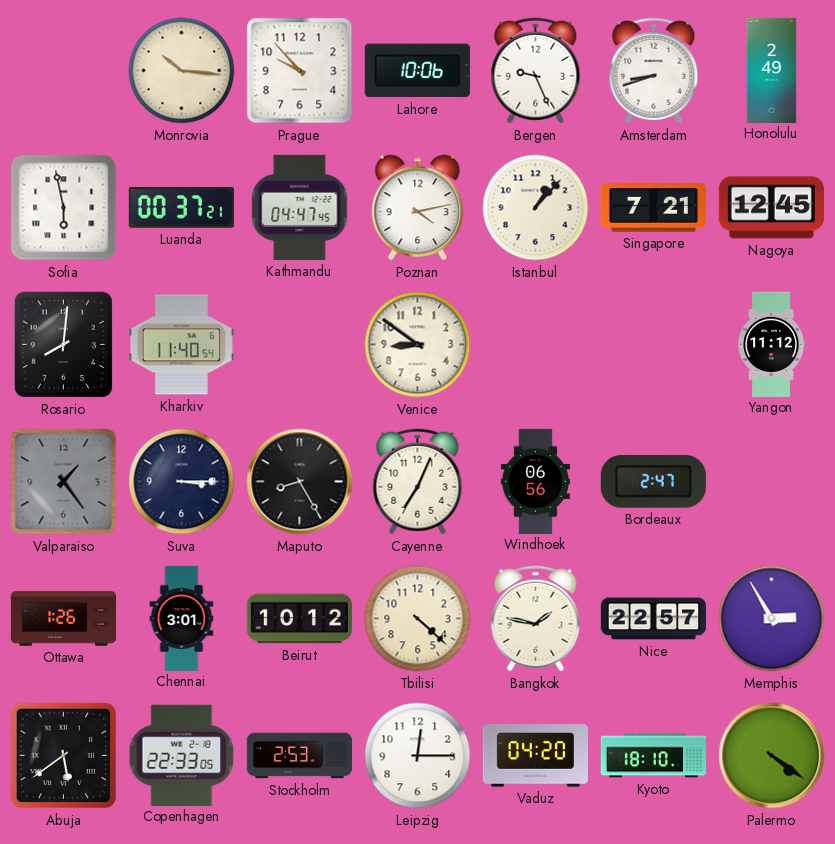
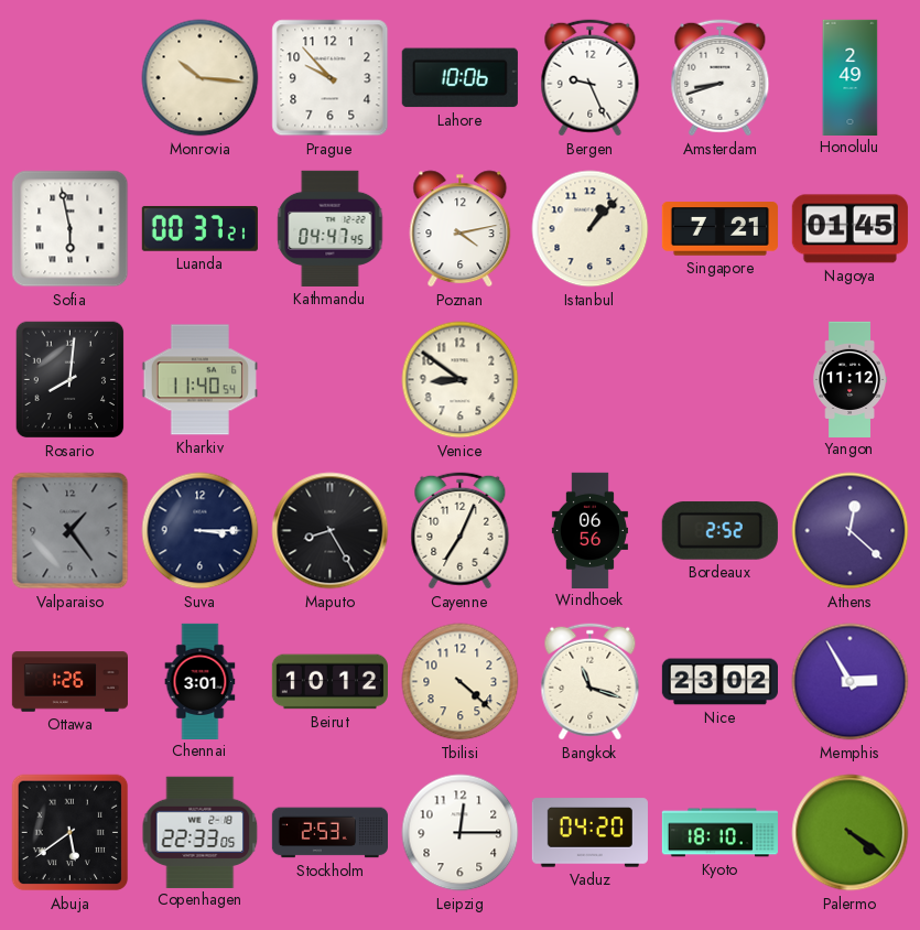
Nagoya: 12:45 -> 01:45 (849, 229)
Bordeaux: 2:47 -> 2:52 (719, 530)
Athens: none -> 12:22 (851, 531)
Bangkok: 1:47 -> 11:18 (591, 682)
Nice: 22:57 -> 23:02 (719, 682)
